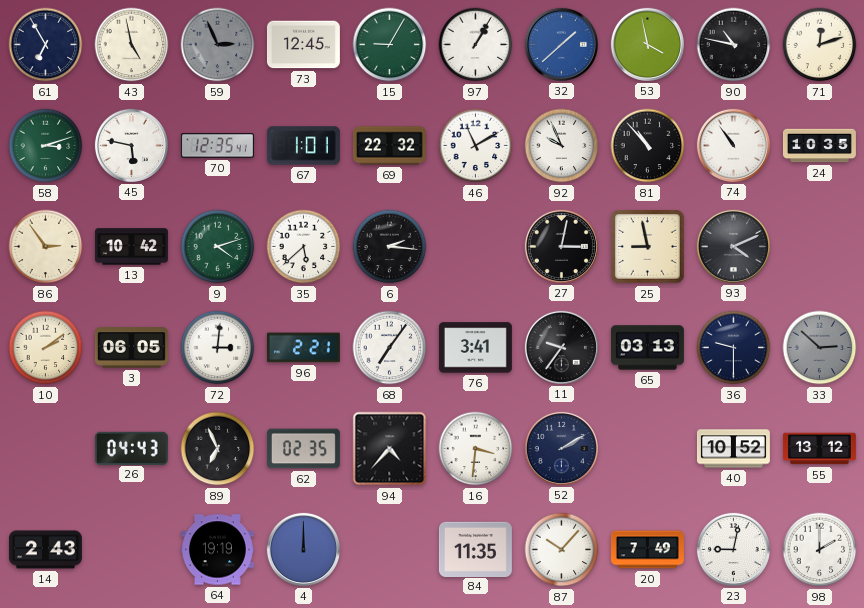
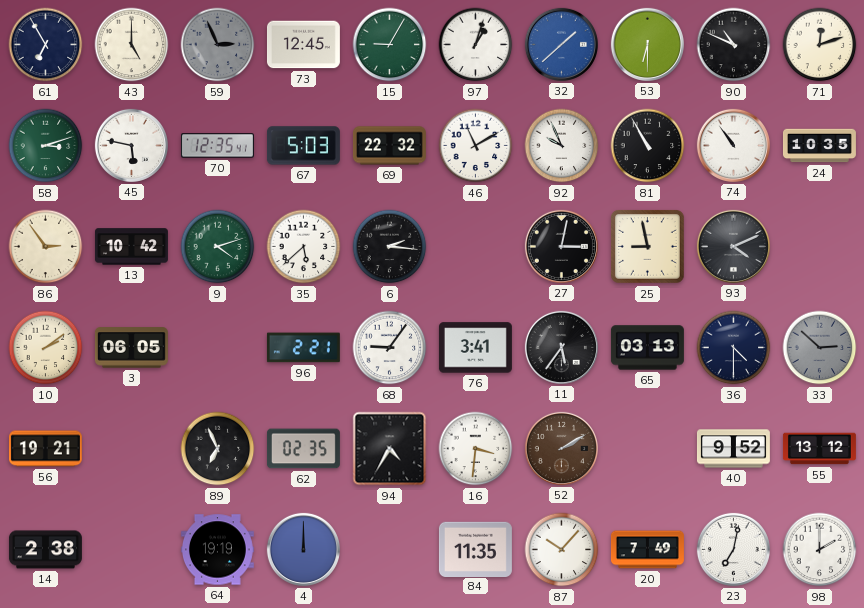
43: 4:58 -> 5:00 (132, 45)
97: 1:05 -> 1:03 (476, 45)
53: 3:58 -> 6:30 (647, 44)
90: 10:47 -> 10:49 (734, 45)
67: 1:01 -> 5:03 (303, 146)
81: 10:53 -> 10:55 (648, 146)
72: 3:01 -> none (218, 348)
68: 7:06 -> 9:06 (390, 348)
11: 9:36 -> 5:36 (561, 347)
36: 9:30 -> 4:30 (734, 348)
56: none -> 19:21 (45, 449)
26: 04:43 -> none (131, 448)
94: 4:37 -> 4:35 (390, 449)
52 dial: navy -> brown (561, 448)
40: 10:52 -> 9:52 (733, 449)
14: 2:43 -> 2:38 (45, 550)
23: 9:02 -> 7:02 (733, 549)
